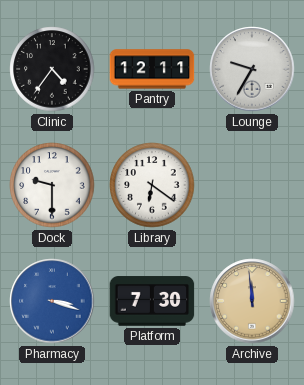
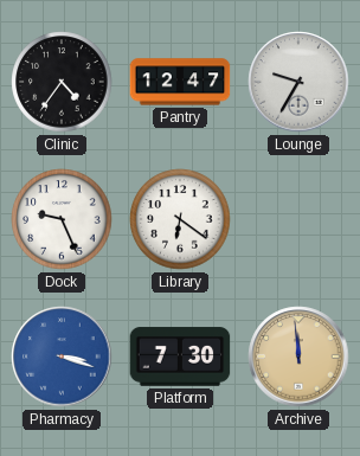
Pantry: 12:11 -> 12:47 (180, 82)
Dock: 9:30 -> 9:26 (62, 219)
